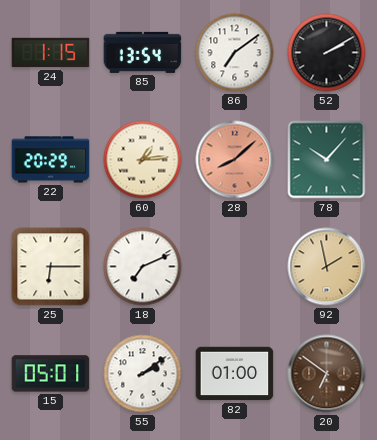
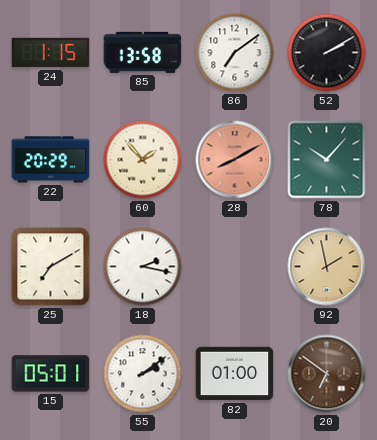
85: 13:54 -> 13:58 (143, 52)
60: 1:14 -> 1:53 (143, 160)
28: 8:08 -> 8:10 (235, 160)
25: 6:15 -> 7:10 (51, 267)
18: 7:11 -> 2:17 (143, 267)
